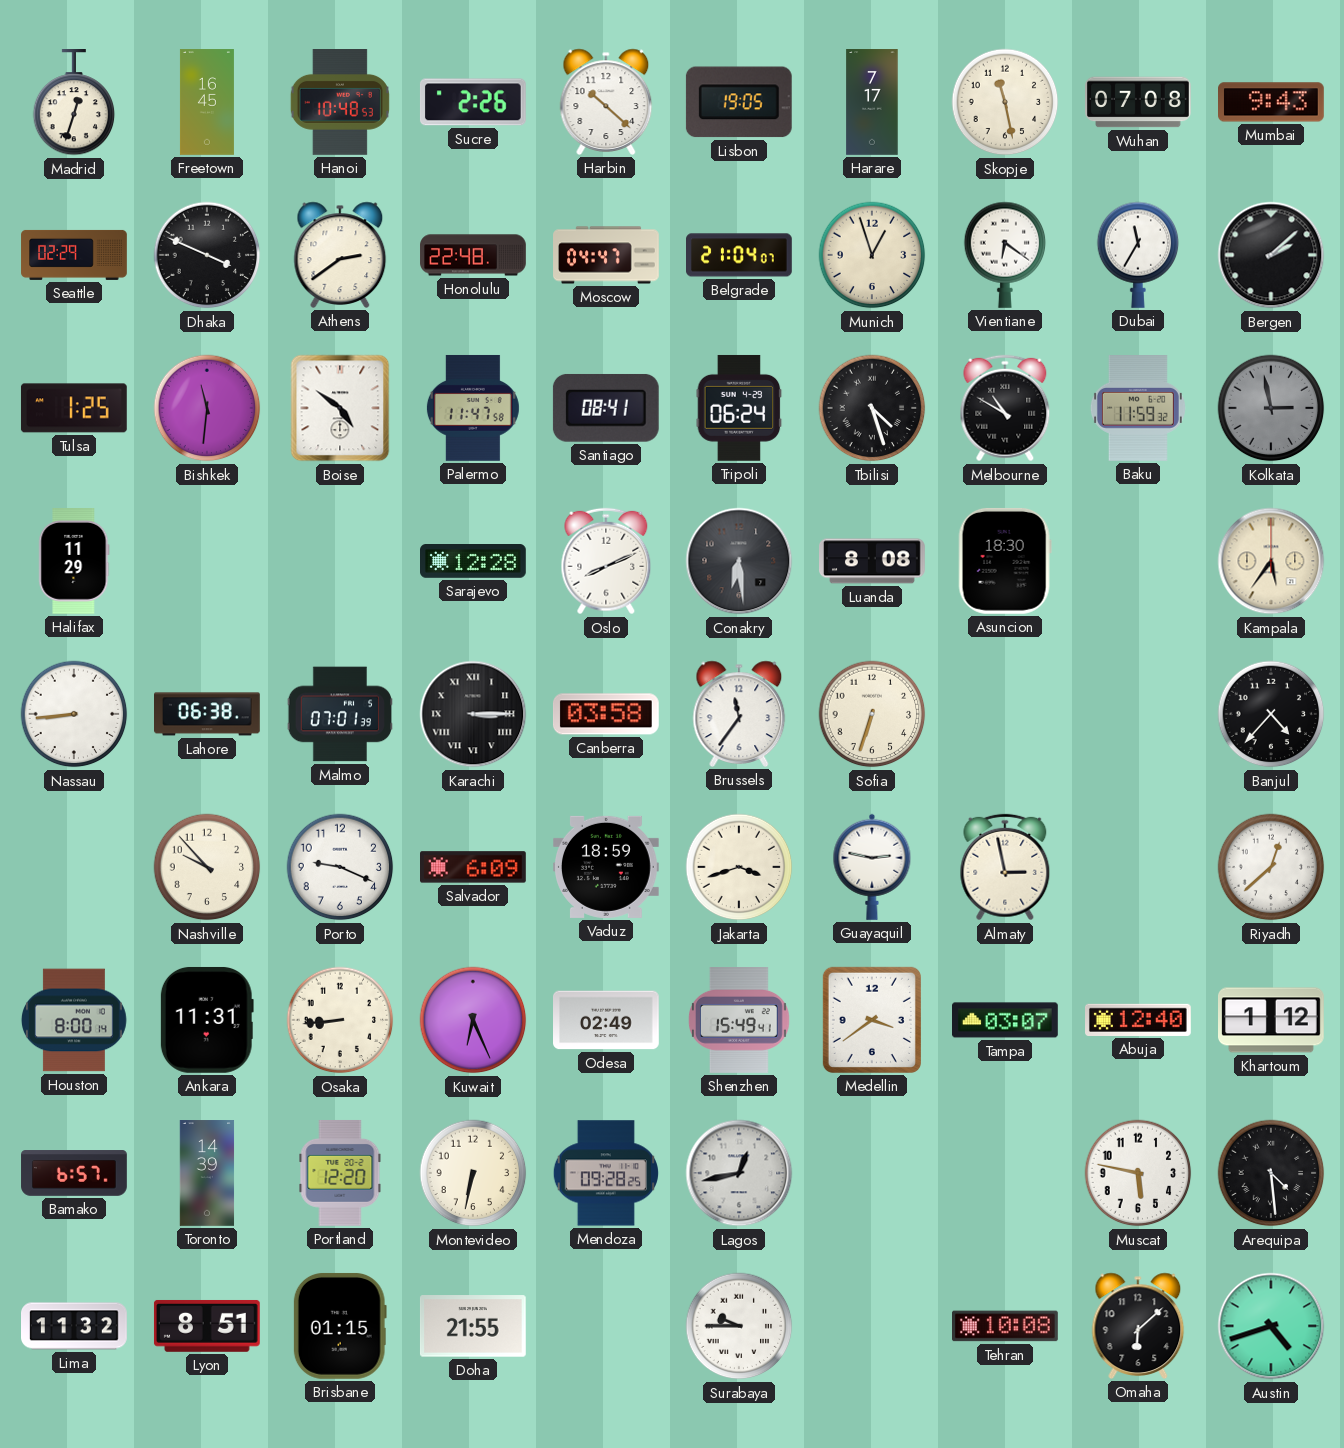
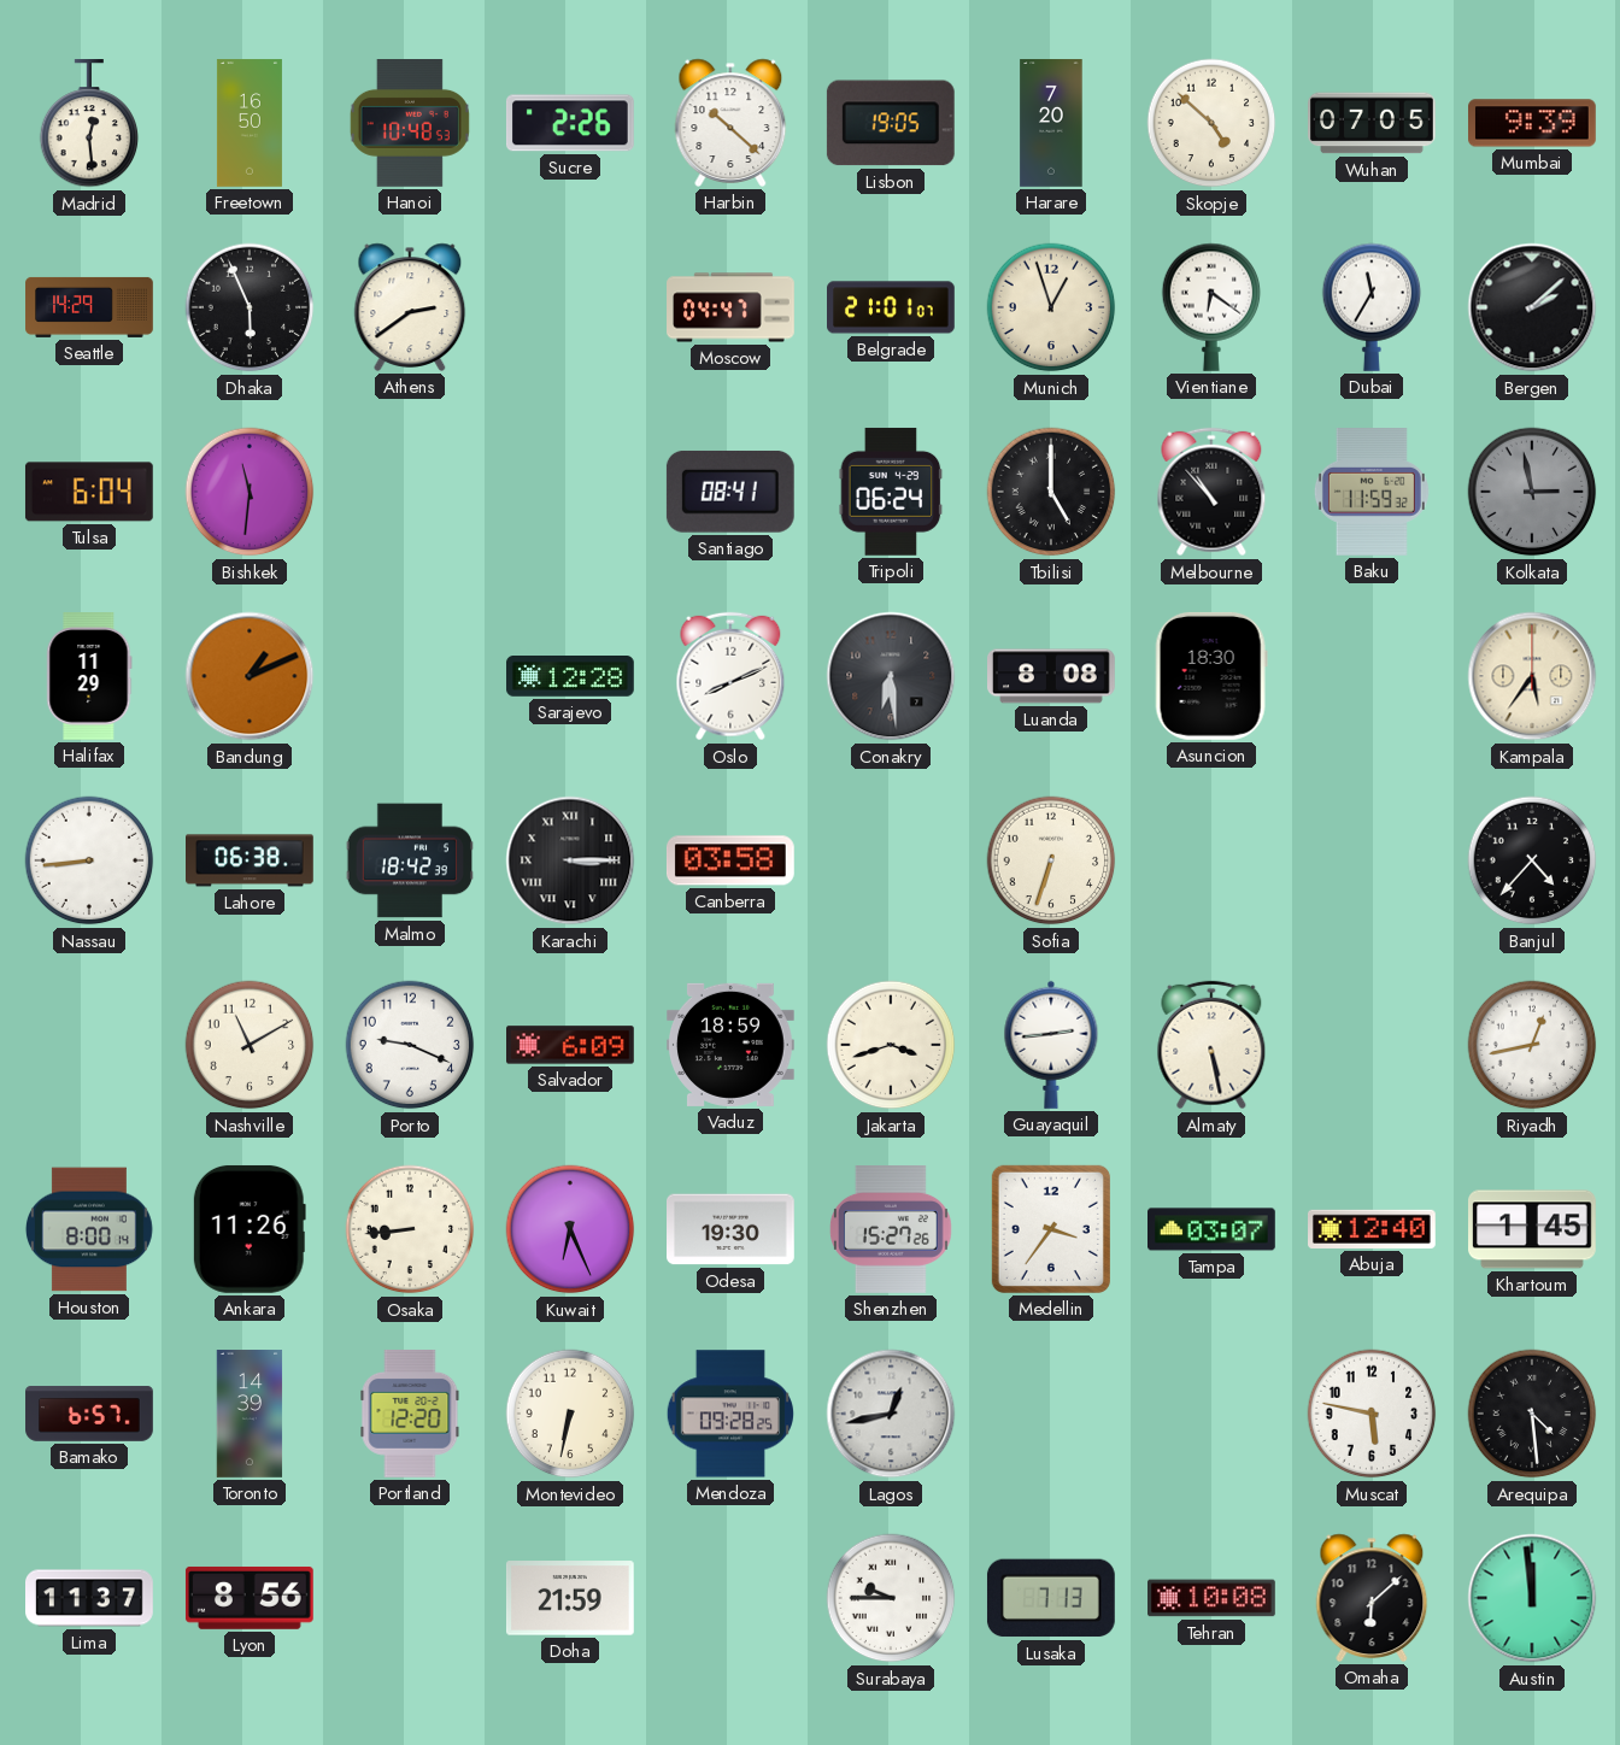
Madrid: 12:33 -> 12:29 (89, 124)
Freetown: 16:45 -> 16:50 (250, 123)
Harare: 7:17 -> 7:20 (1051, 123)
Skopje: 11:28 -> 4:52 (1211, 123)
Wuhan: 07:08 -> 07:05 (1373, 123)
Mumbai: 9:43 -> 9:39 (1533, 123)
Seattle: 02:29 -> 14:29 (89, 307)
Dhaka: 3:49 -> 5:56 (250, 307)
Honolulu: 22:48 -> none (473, 255)
Belgrade: 21:04 -> 21:01 (892, 307)
Tulsa: 1:25 -> 6:04 (89, 492)
Boise: 4:51 -> none (340, 408)
Palermo: 11:47 -> none (473, 408)
Tbilisi: 4:27 -> 5:00 (1051, 492)
Melbourne: 10:50 -> 10:53 (1211, 492)
Bandung: none -> 1:11 (250, 676)
Malmo: 07:01 -> 18:42 (409, 860)
Brussels: 11:36 -> none (739, 714)
Nashville: 9:53 -> 11:10 (250, 1045)
Guayaquil: 2:47 -> 2:44 (1051, 1045)
Almaty: 2:58 -> 5:28 (1211, 1045)
Riyadh: 12:38 -> 12:43 (1532, 1045)
Ankara: 11:31 -> 11:26 (250, 1229)
Odesa: 02:49 -> 19:30 (732, 1229)
Shenzhen: 15:49 -> 15:27 (892, 1230)
Medellin: 3:39 -> 3:36 (1051, 1229)
Khartoum: 1:12 -> 1:45 (1533, 1229)
Lima: 11:32 -> 11:37 (89, 1598)
Lyon: 8:51 -> 8:56 (250, 1598)
Brisbane: 01:15 -> none (340, 1326)
Doha: 21:55 -> 21:59 (570, 1598)
Lusaka: none -> 7:13 (1051, 1598)
Austin: 4:42 -> 11:59 (1532, 1598)
